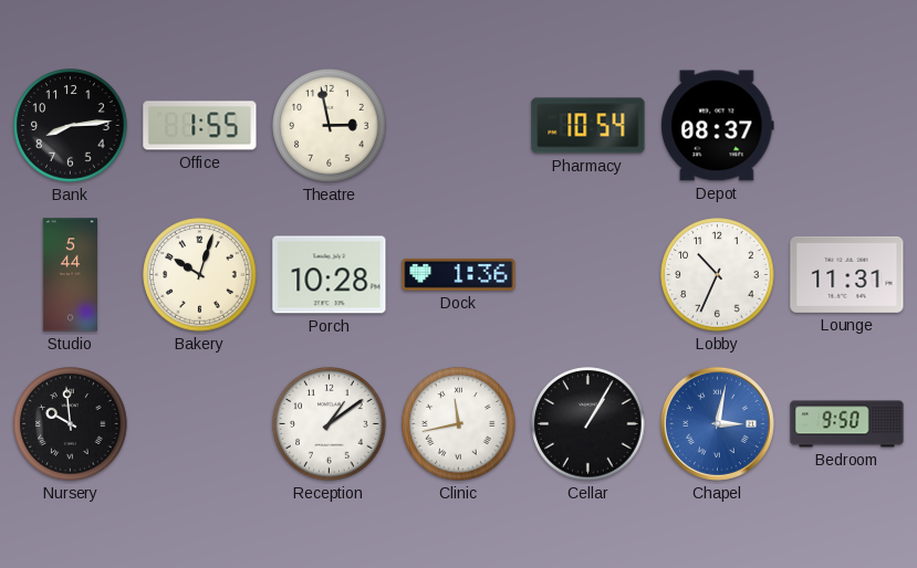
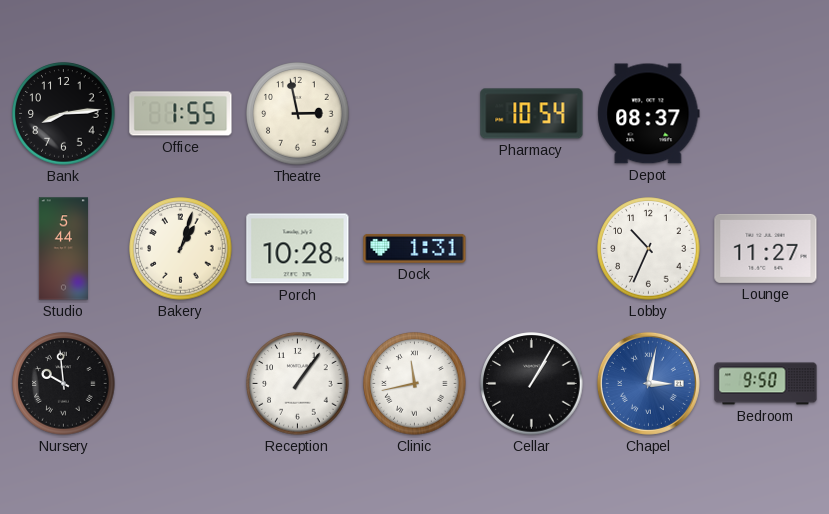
Bakery: 10:03 -> 1:03 (181, 249)
Dock: 1:36 -> 1:31 (415, 248)
Lounge: 11:31 -> 11:27 (766, 248)
Reception: 1:09 -> 1:06 (298, 384)
